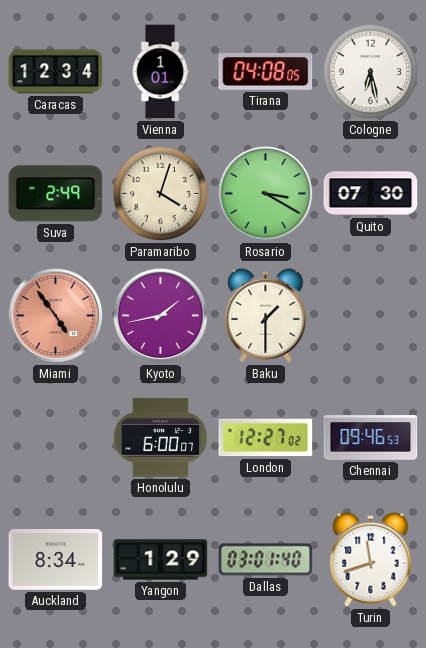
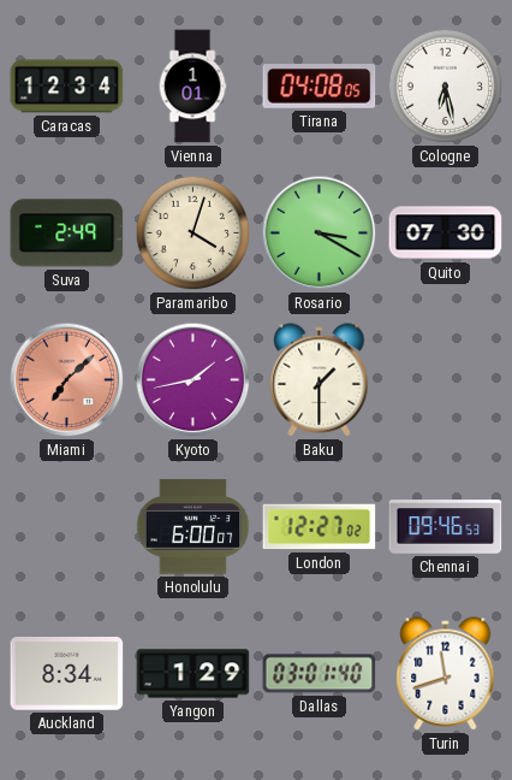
Miami: 4:54 -> 7:08 (67, 380)
